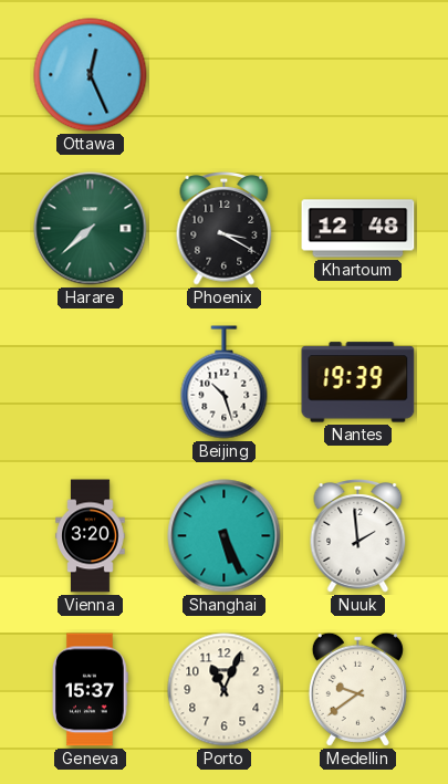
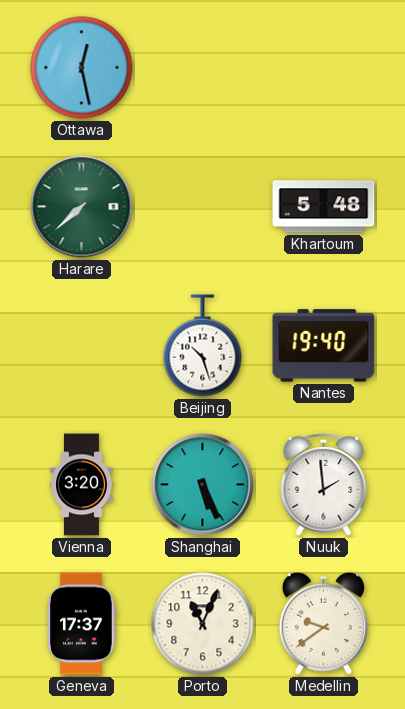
Ottawa: 12:26 -> 12:28 (82, 68)
Phoenix: 3:20 -> none (225, 229)
Khartoum: 12:48 -> 5:48 (324, 207)
Nantes: 19:39 -> 19:40 (324, 346)
Geneva: 15:37 -> 17:37 (82, 624)
